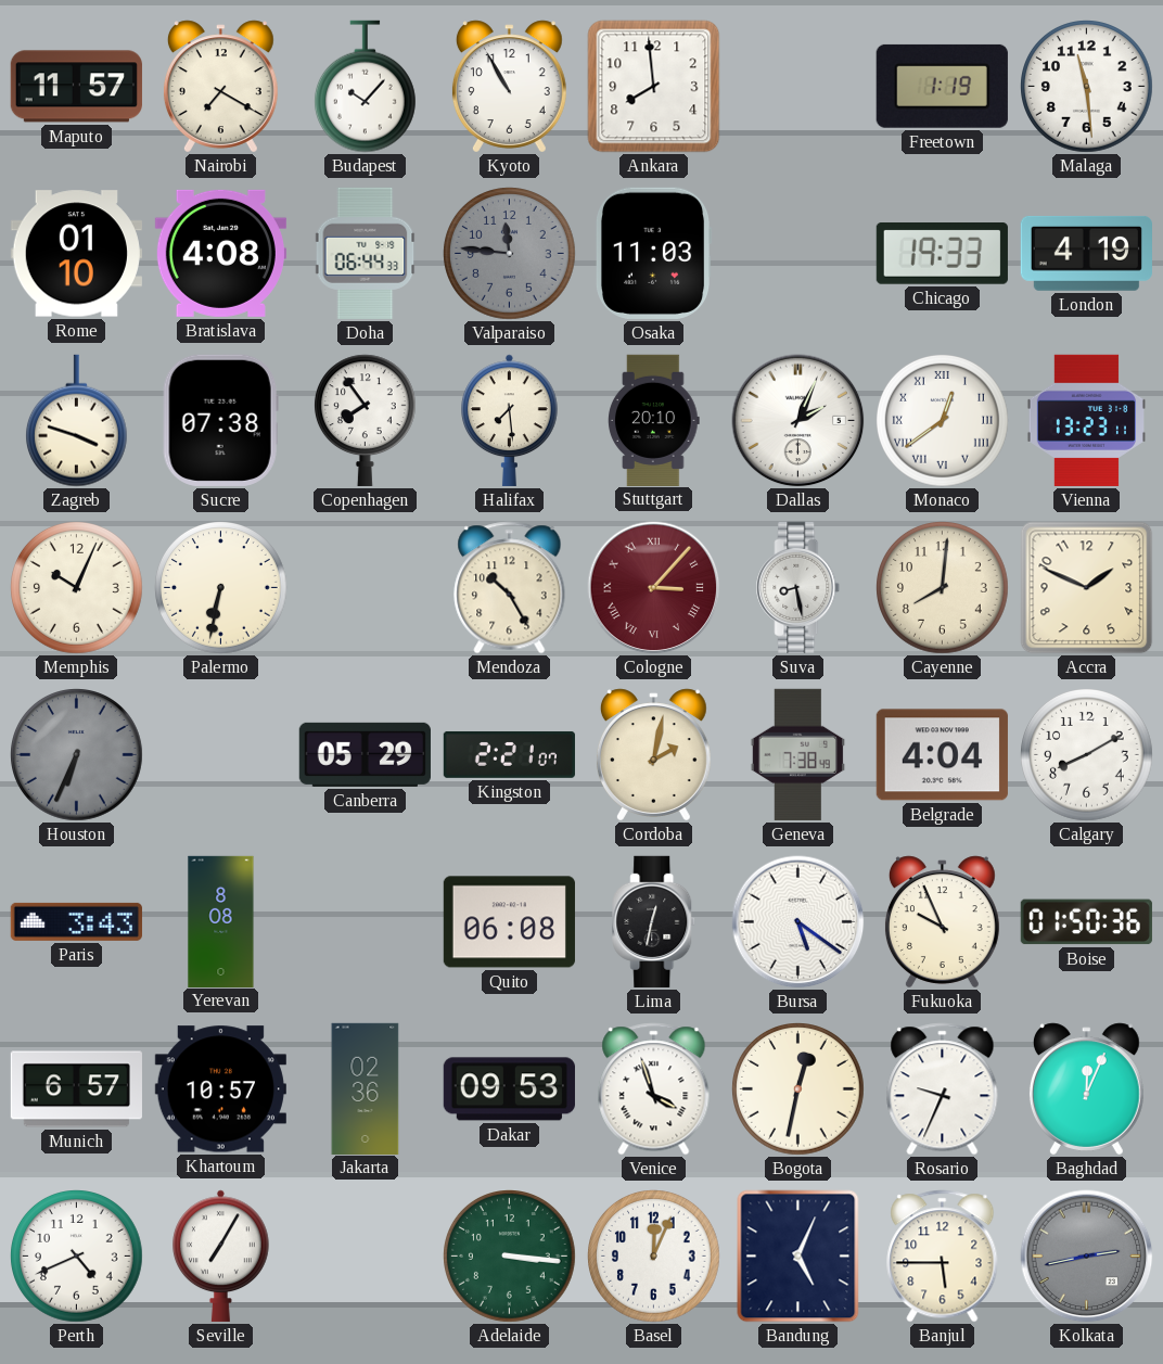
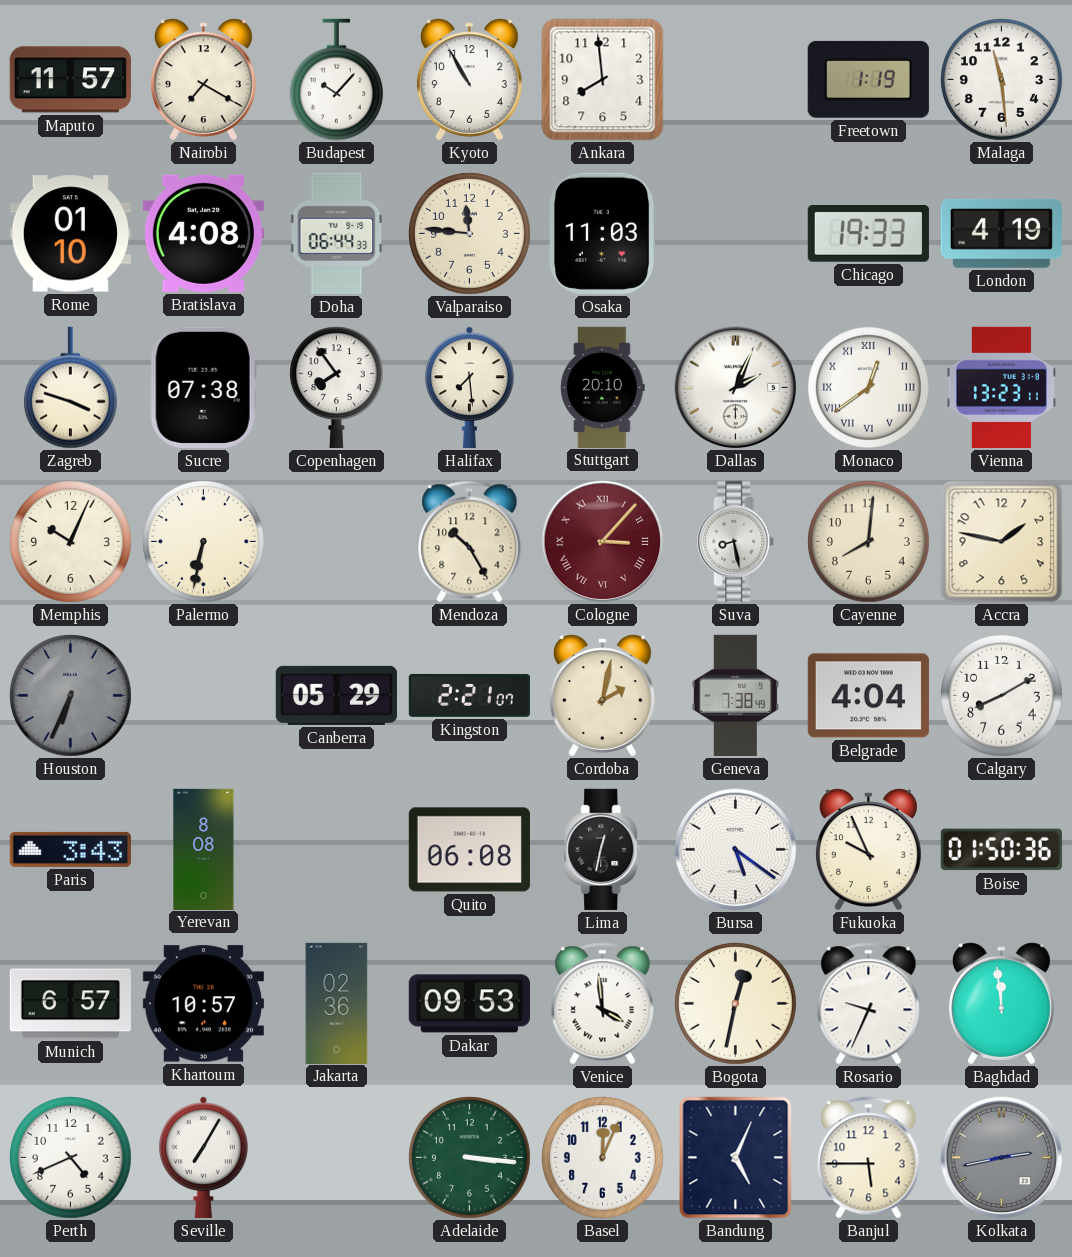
Valparaiso dial: grey -> cream (470, 234)
Accra: 1:49 -> 1:47 (1002, 542)
Venice: 3:57 -> 3:59 (603, 1004)
Baghdad: 12:04 -> 11:59 (1001, 1004)
